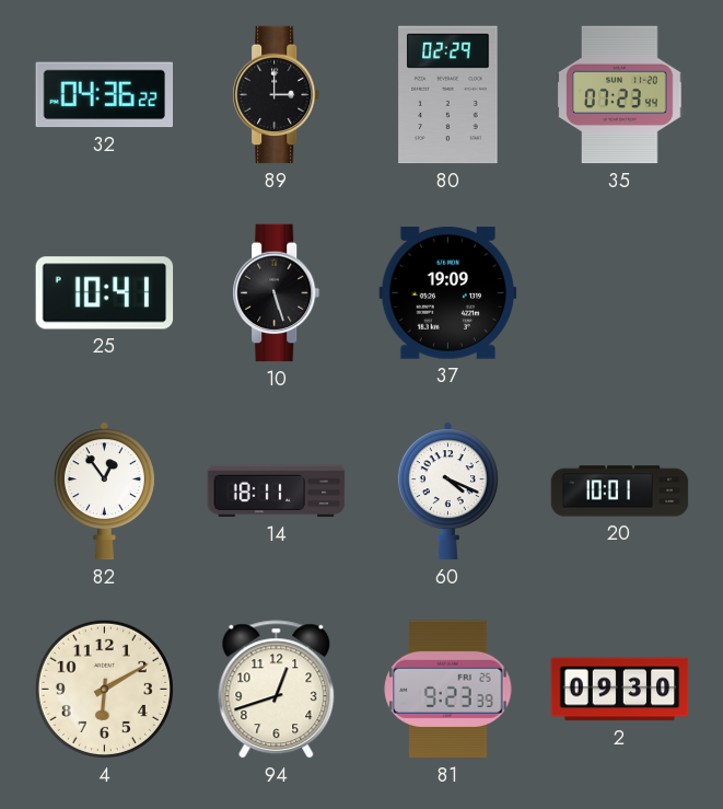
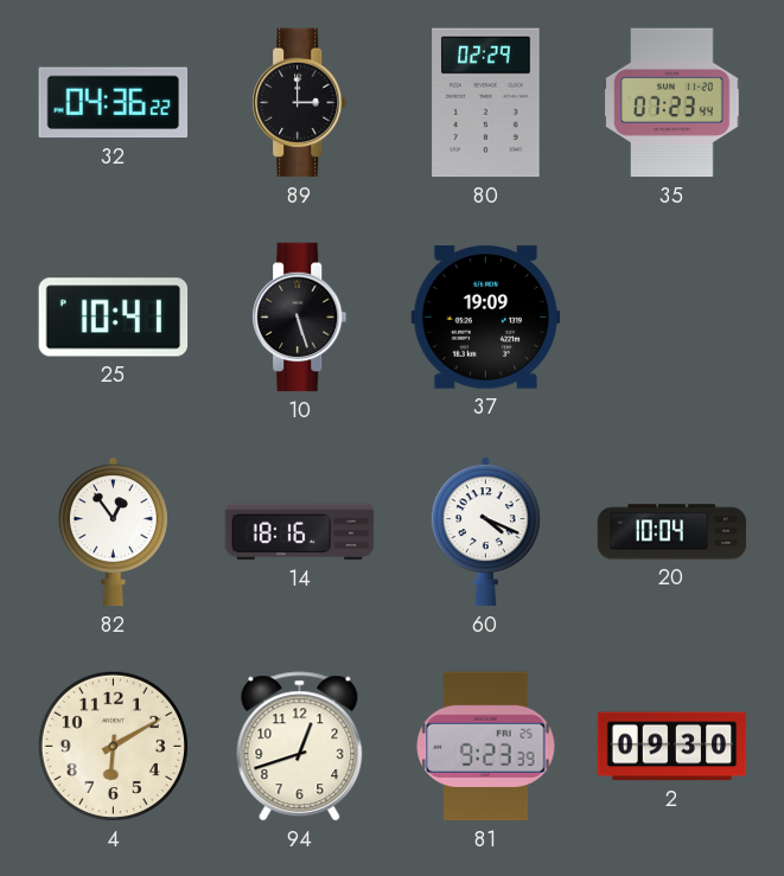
14: 18:11 -> 18:16 (300, 532)
20: 10:01 -> 10:04 (673, 532)
